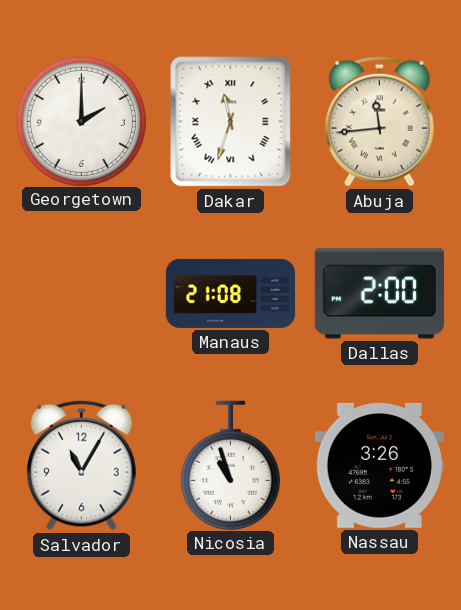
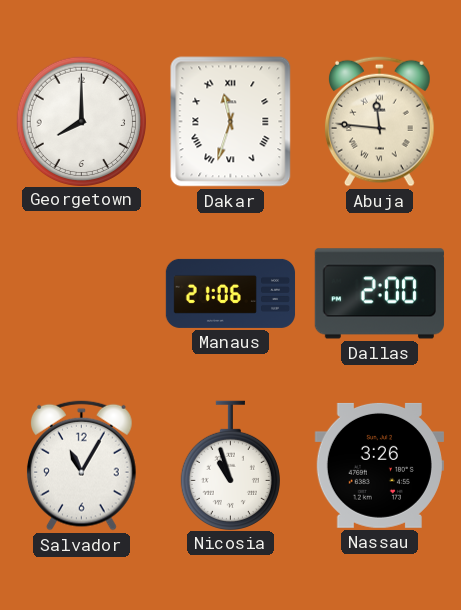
Georgetown: 2:00 -> 8:00 (81, 121)
Abuja: 11:44 -> 11:46 (380, 121)
Manaus: 21:08 -> 21:06 (231, 293)
